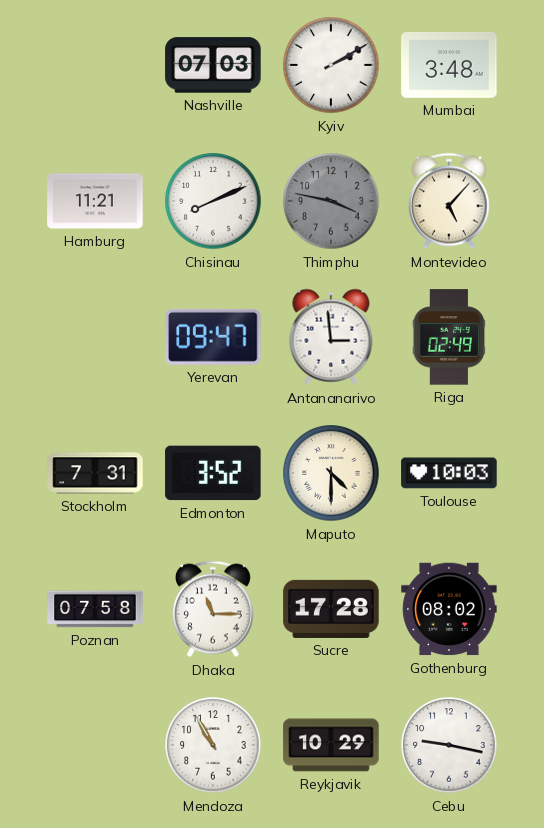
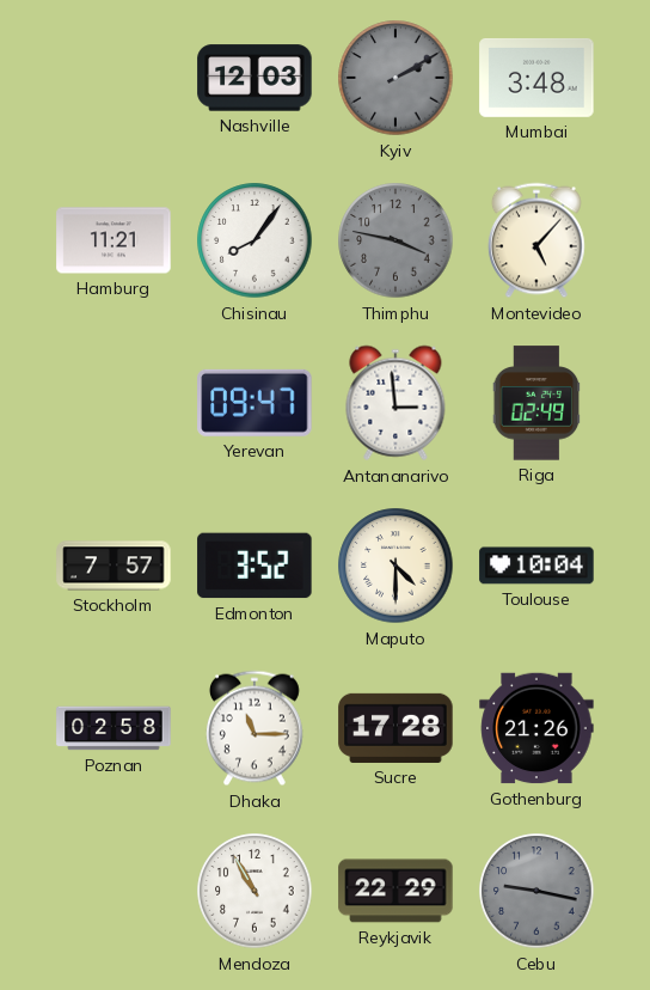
Nashville: 07:03 -> 12:03 (255, 78)
Kyiv dial: white -> grey (395, 78)
Chisinau: 8:11 -> 8:06 (255, 240)
Stockholm: 7:31 -> 7:57 (114, 566)
Toulouse: 10:03 -> 10:04 (536, 566)
Poznan: 07:58 -> 02:58 (114, 728)
Gothenburg: 08:02 -> 21:26 (536, 728)
Reykjavik: 10:29 -> 22:29 (395, 891)
Cebu dial: white -> grey (536, 891)
